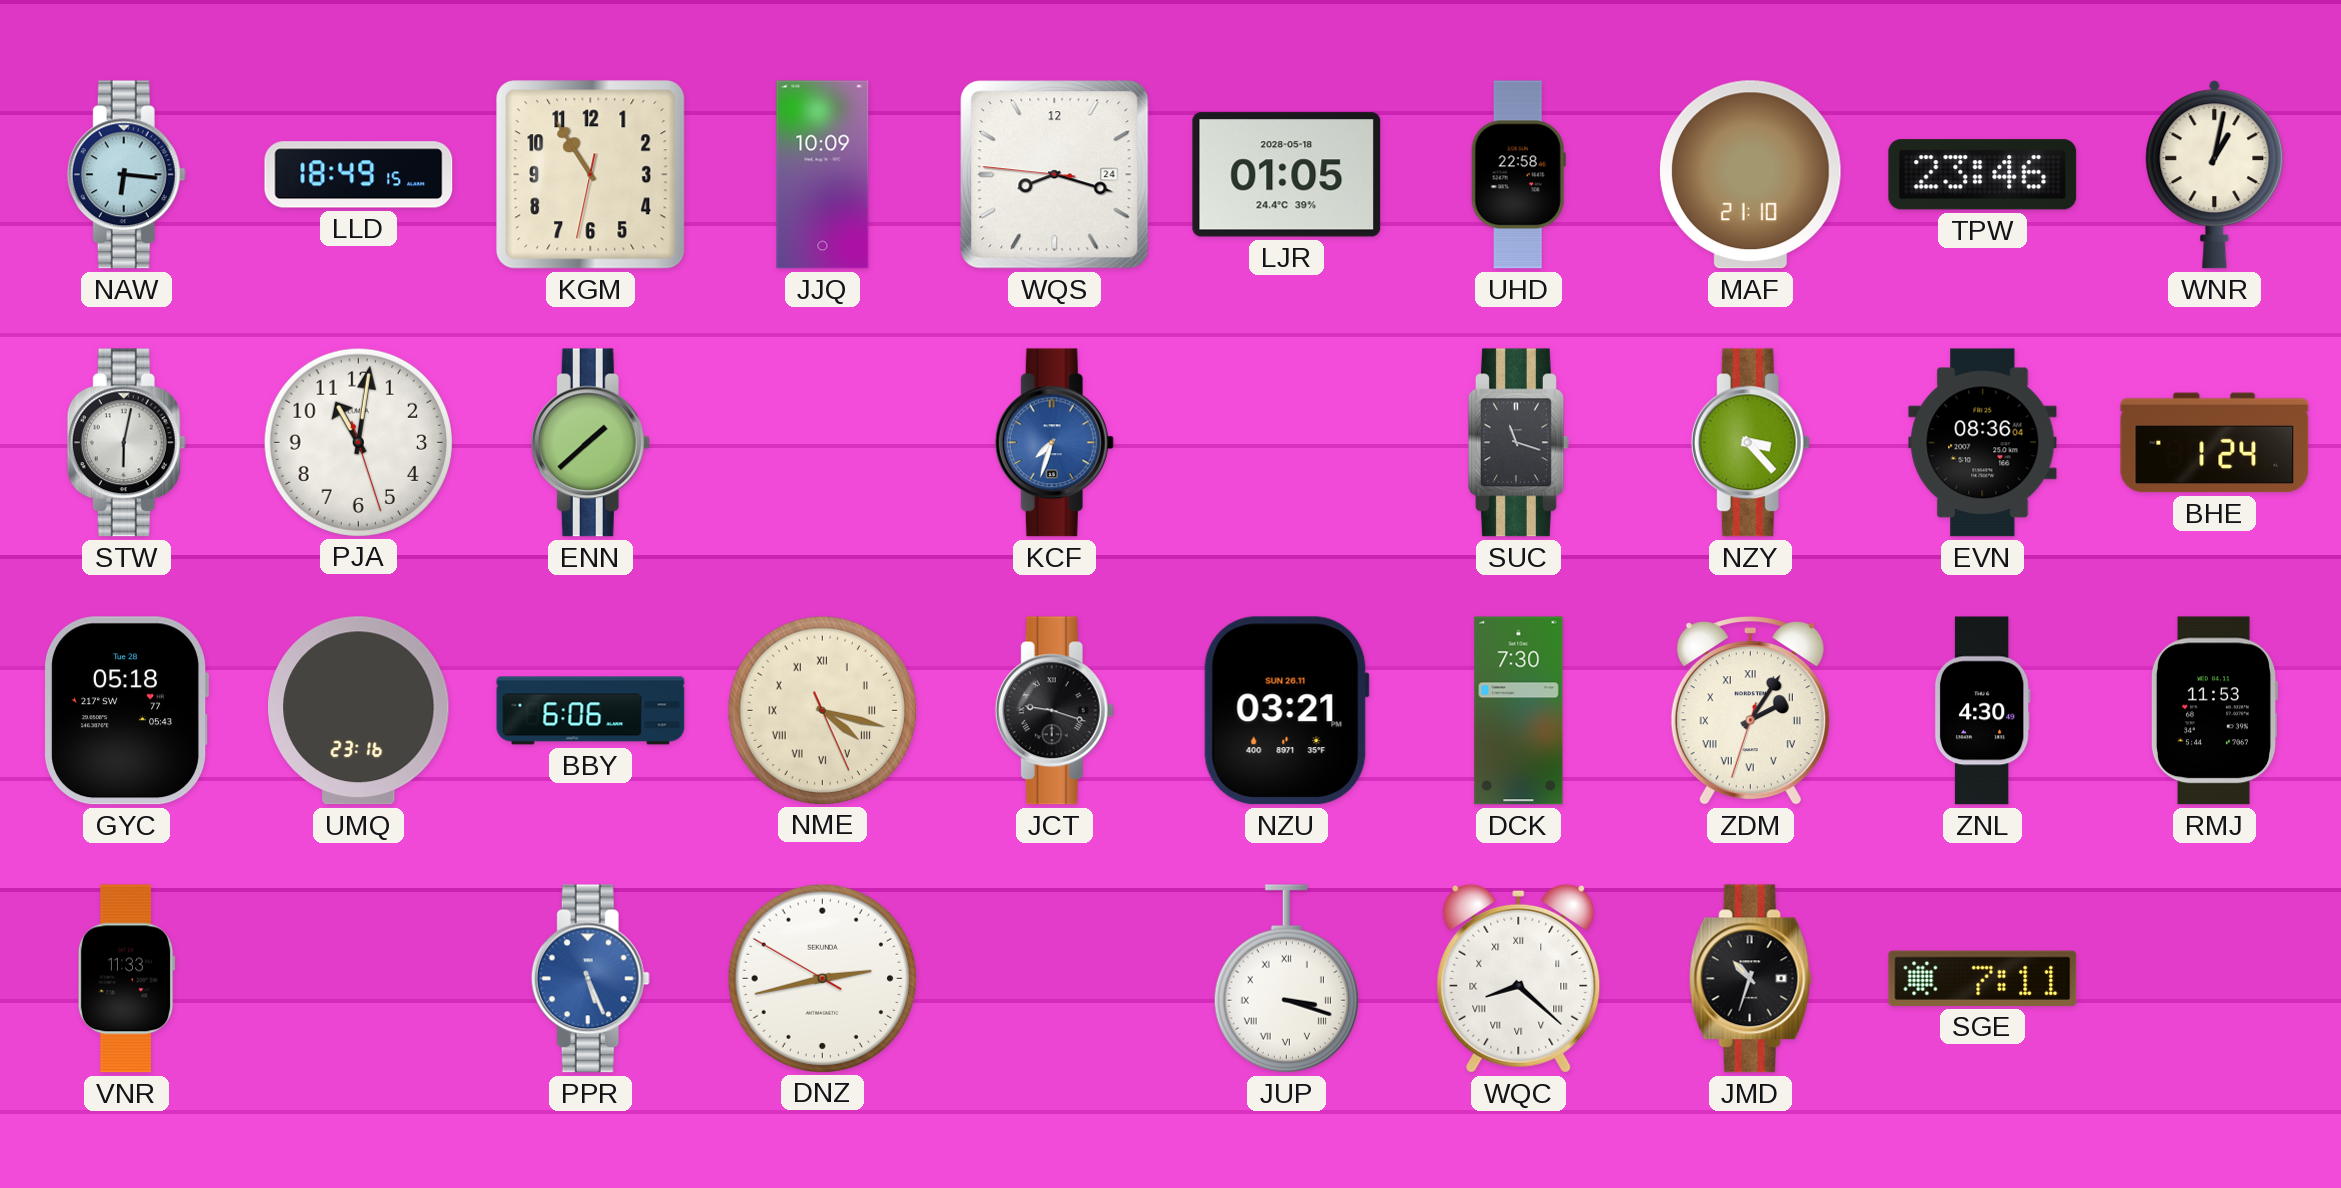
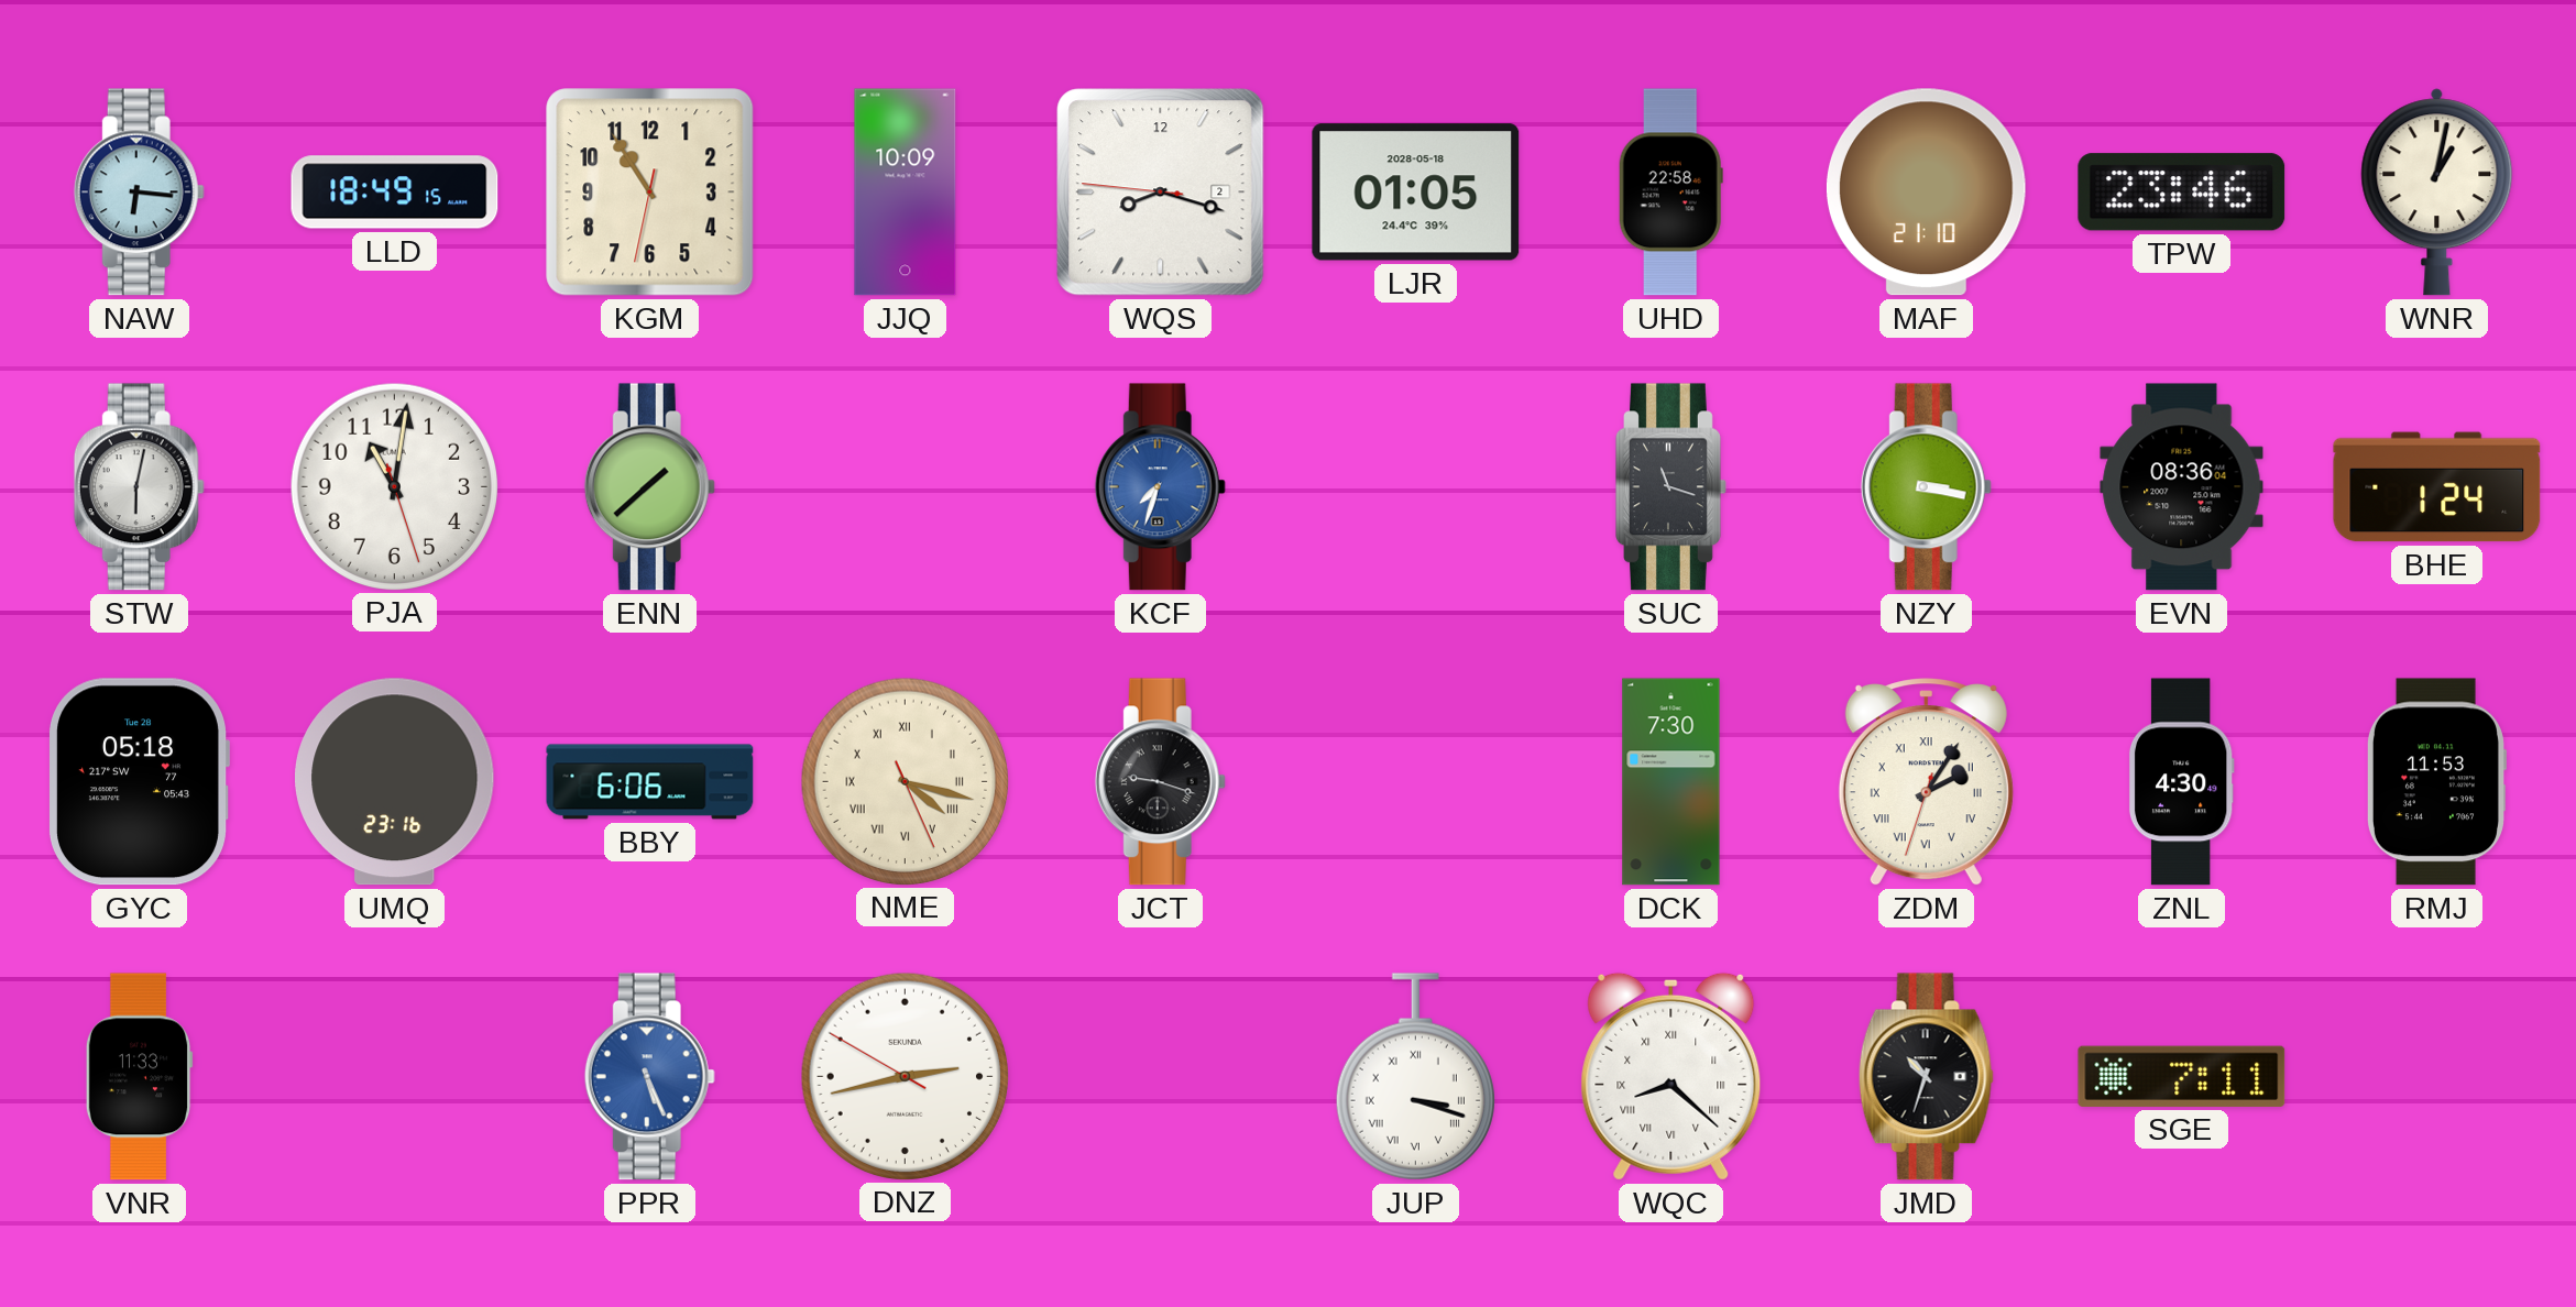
WQS date: 24 -> 2 (1161, 193)
NZY: 3:23 -> 3:17 (1926, 487)
NZU: 03:21 -> none (1286, 711)
